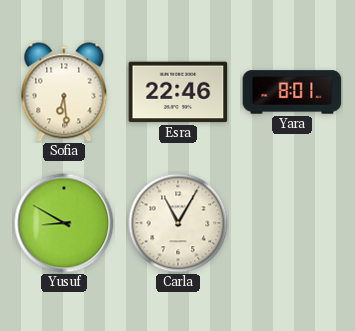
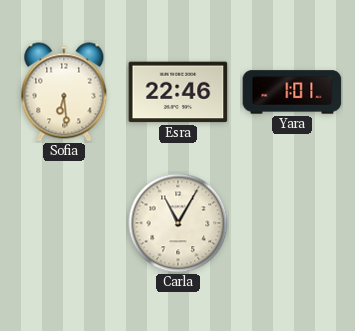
Yara: 8:01 -> 1:01 (292, 92)
Yusuf: 8:50 -> none (64, 223)
